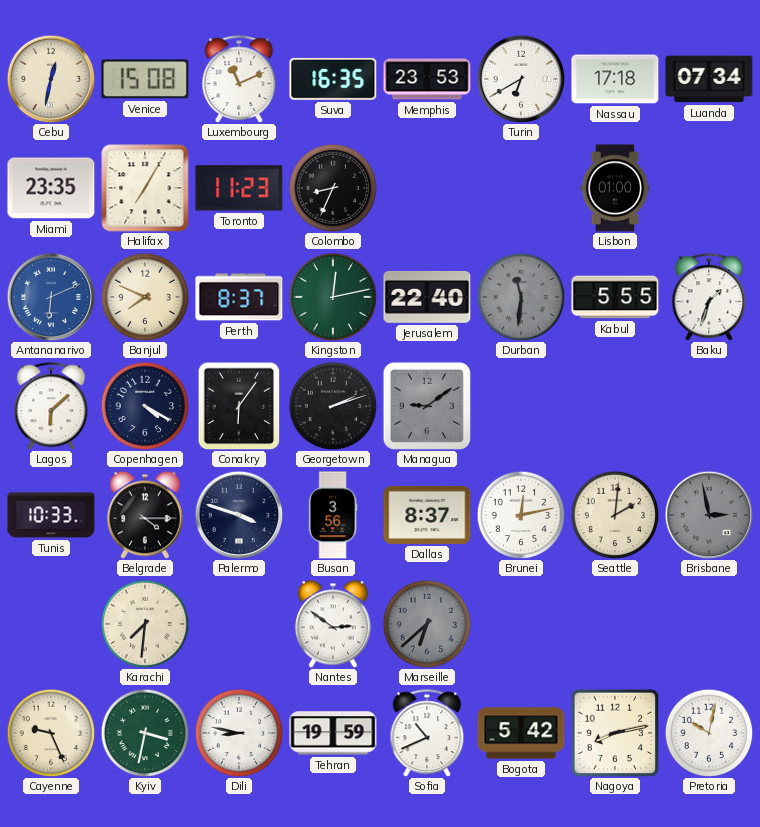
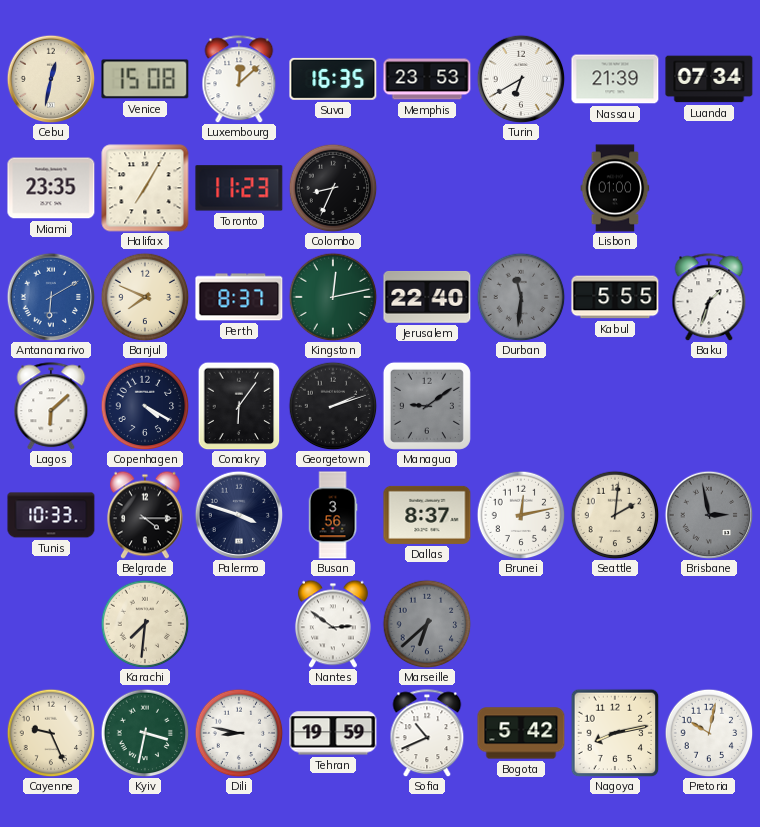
Luxembourg: 11:11 -> 12:08 (239, 79)
Nassau: 17:18 -> 21:39 (615, 79)
Antananarivo: 6:11 -> 6:10 (51, 297)
